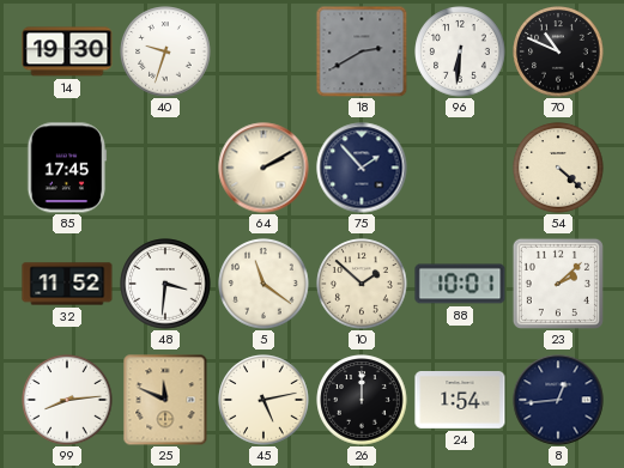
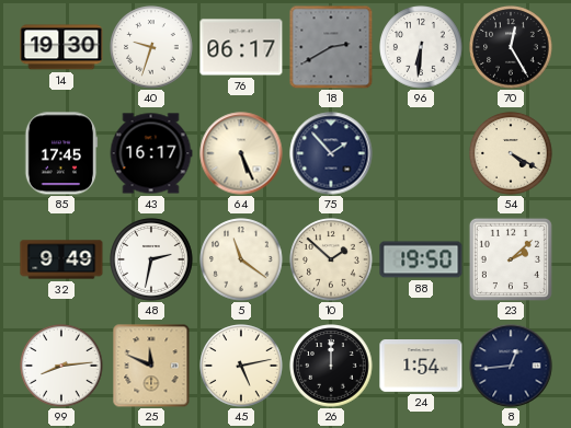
76: none -> 06:17 (241, 47)
70: 10:49 -> 12:25 (511, 47)
43: none -> 16:17 (151, 153)
64: 2:10 -> 5:26 (241, 153)
54: 4:22 -> 4:20 (511, 153)
32: 11:52 -> 9:49 (61, 259)
48: 3:31 -> 2:32 (151, 259)
88: 10:01 -> 19:50 (421, 259)
